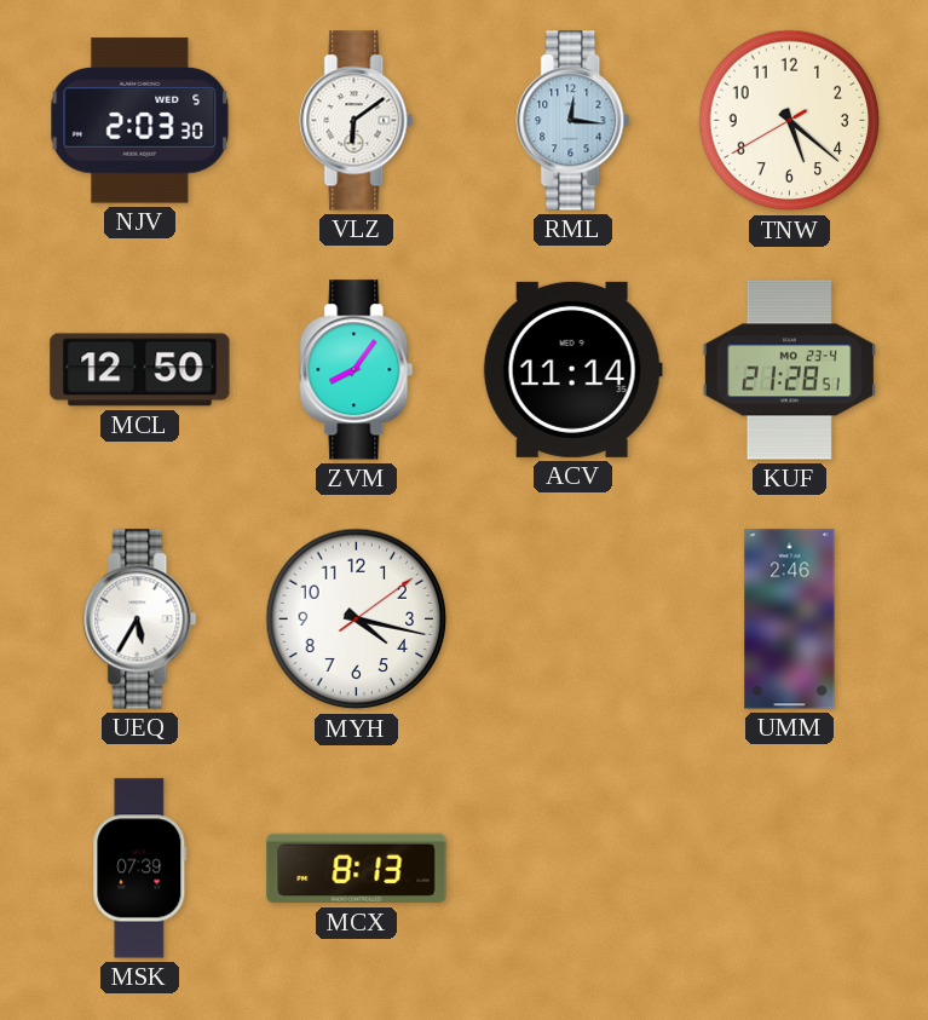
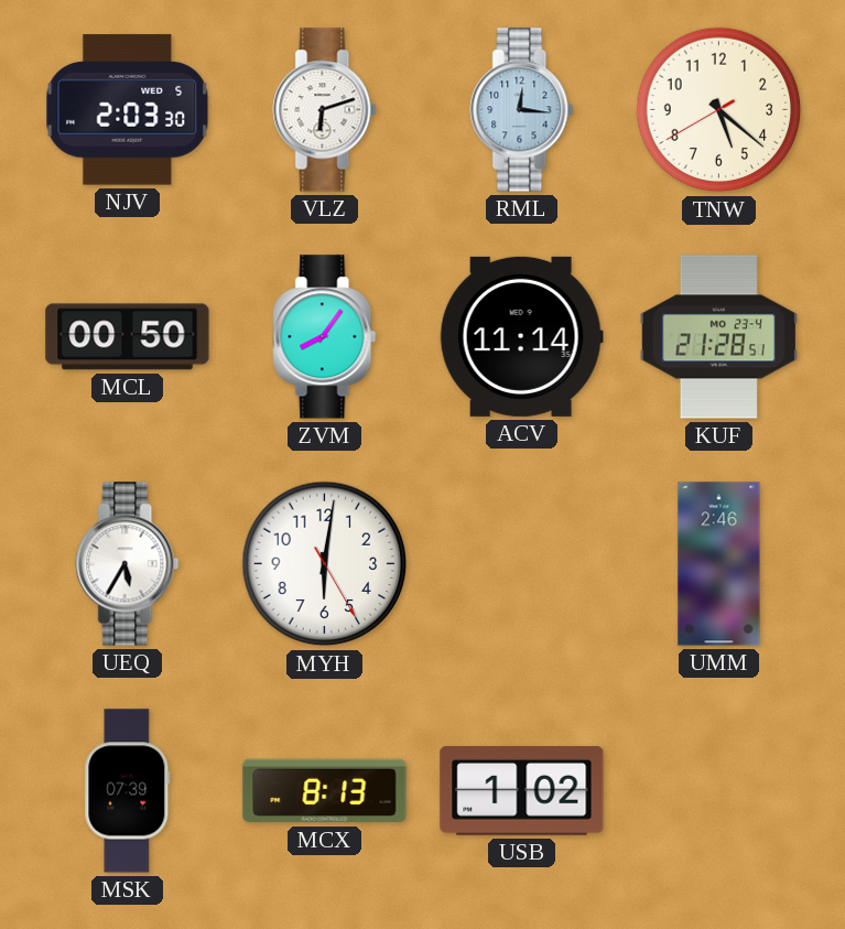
VLZ: 6:09 -> 6:12 (325, 110)
MCL: 12:50 -> 00:50 (128, 337)
MYH: 4:17 -> 6:01 (325, 564)
USB: none -> 1:02 (522, 791)
